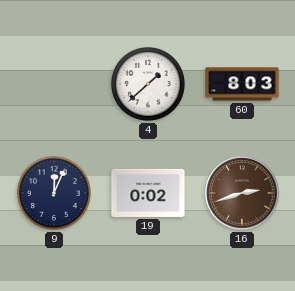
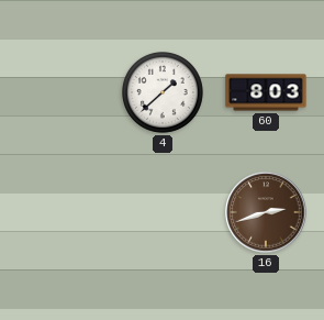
9: 12:04 -> none (54, 193)
19: 0:02 -> none (148, 193)
